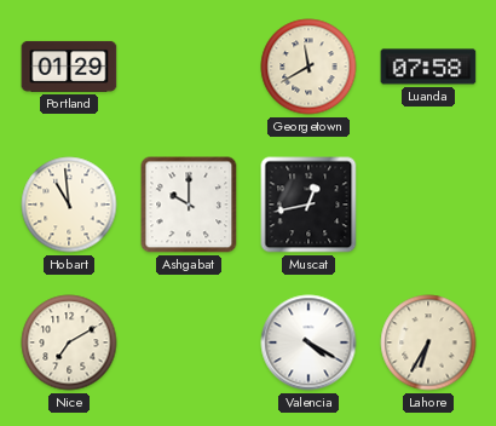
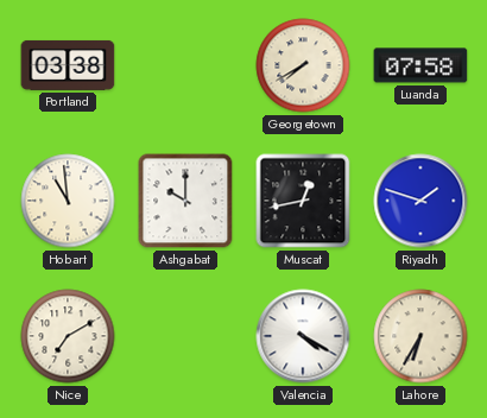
Portland: 01:29 -> 03:38 (68, 65)
Georgetown: 11:40 -> 7:40 (303, 65)
Riyadh: none -> 1:48 (420, 201)
